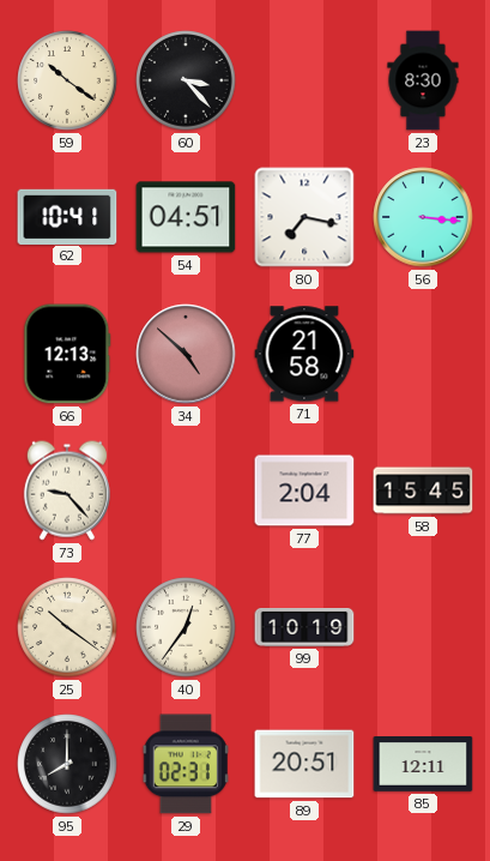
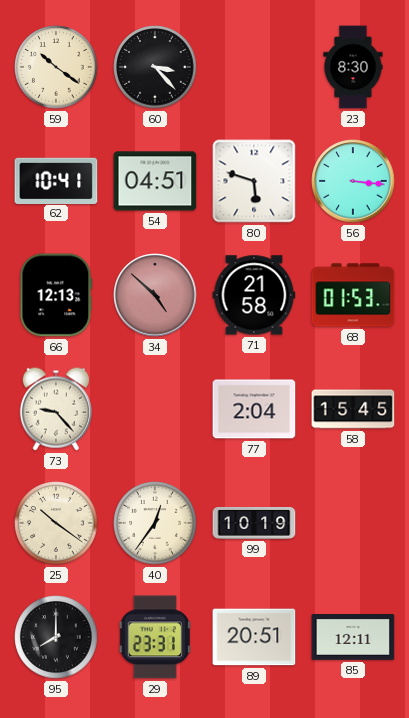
80: 7:17 -> 5:48 (254, 181)
68: none -> 01:53 (353, 295)
29: 02:31 -> 23:31 (155, 637)
